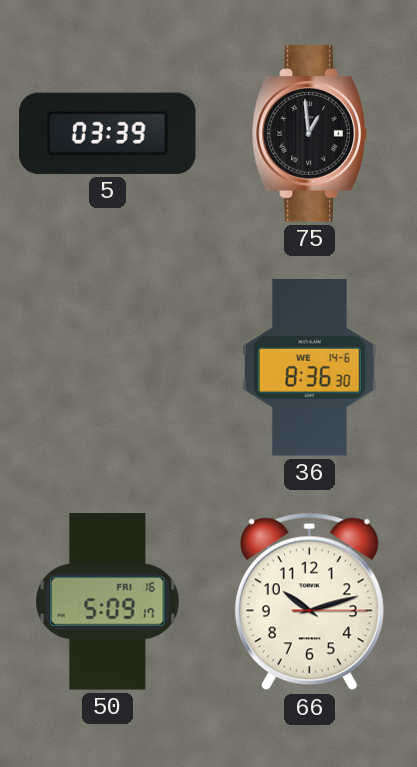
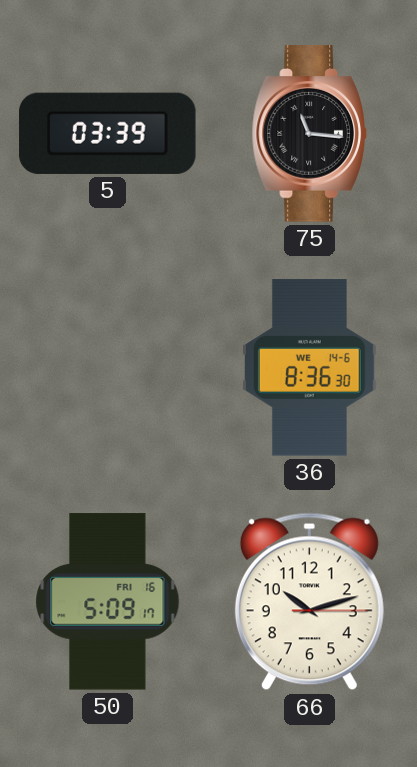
75: 12:59 -> 11:16 (309, 134)
